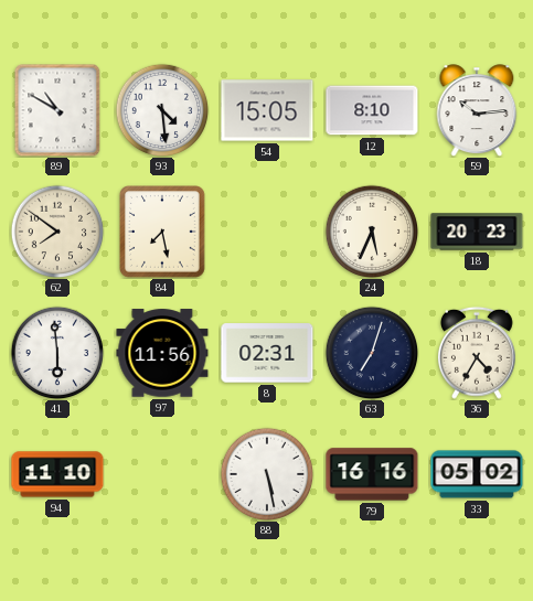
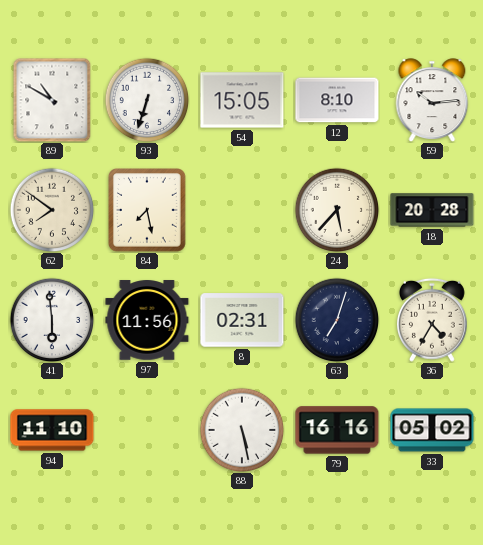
93: 4:29 -> 6:33 (147, 100)
24: 5:34 -> 5:37 (337, 210)
18: 20:23 -> 20:28 (432, 210)
